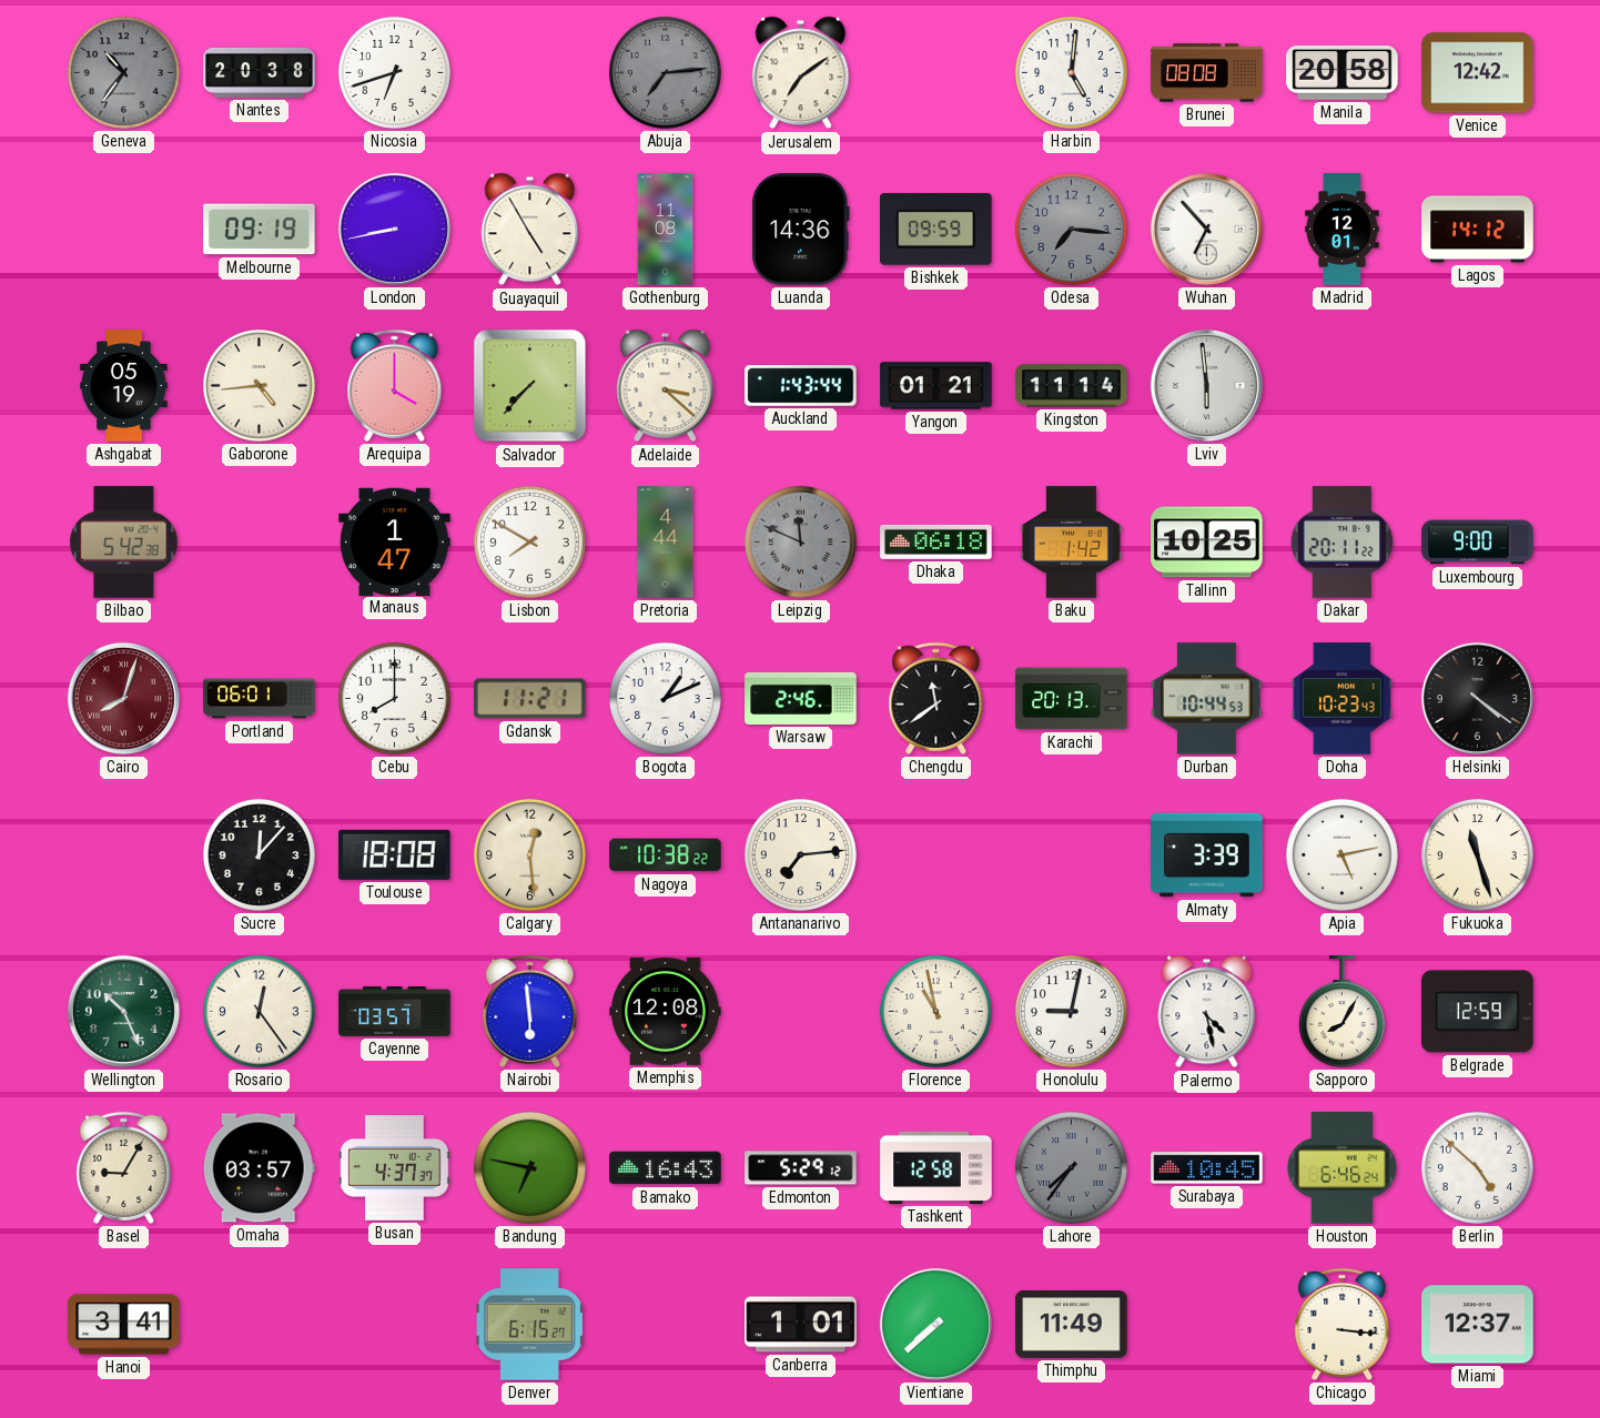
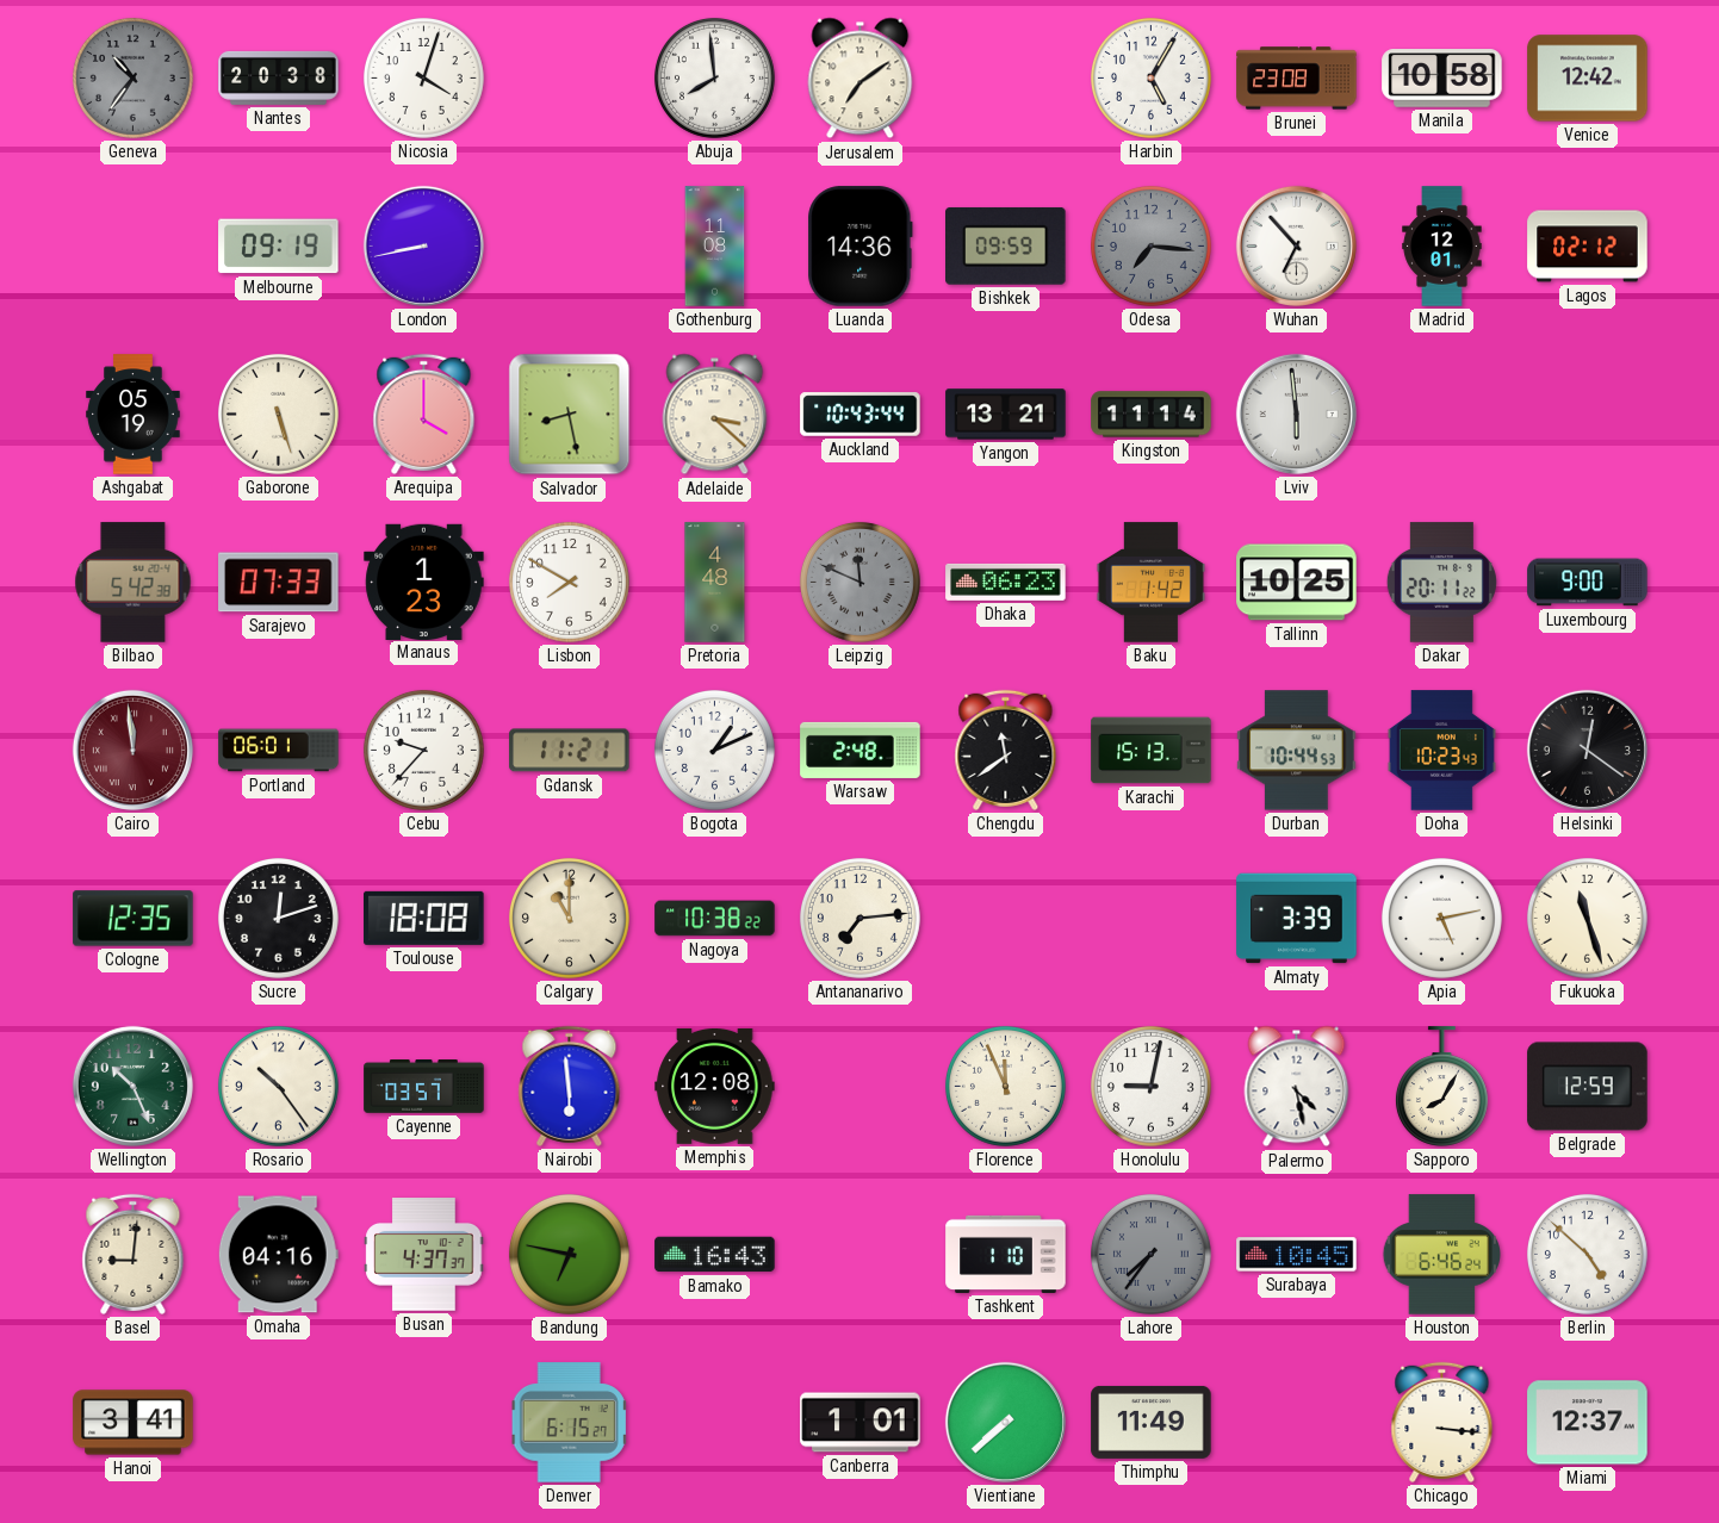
Nicosia: 6:42 -> 4:03 (423, 77)
Abuja: 7:14 -> 7:59 (714, 77)
Abuja dial: grey -> white (714, 77)
Harbin: 5:01 -> 5:05 (1150, 77)
Brunei: 08:08 -> 23:08 (1297, 79)
Manila: 20:58 -> 10:58 (1442, 79)
Guayaquil: 4:55 -> none (530, 230)
Lagos: 14:12 -> 02:12 (1588, 247)
Gaborone: 4:44 -> 5:27 (278, 414)
Salvador: 7:37 -> 8:28 (570, 415)
Auckland: 1:43 -> 10:43 (861, 415)
Yangon: 01:21 -> 13:21 (1006, 415)
Sarajevo: none -> 07:33 (279, 583)
Manaus: 1:47 -> 1:23 (424, 582)
Pretoria: 4:44 -> 4:48 (715, 583)
Dhaka: 06:18 -> 06:23 (1006, 582)
Cairo: 8:03 -> 11:59 (132, 750)
Cebu: 8:00 -> 9:37 (423, 750)
Warsaw: 2:46 -> 2:48 (861, 750)
Karachi: 20:13 -> 15:13 (1152, 751)
Helsinki: 4:21 -> 12:21 (1587, 750)
Cologne: none -> 12:35 (134, 919)
Sucre: 12:07 -> 12:12 (278, 918)
Calgary: 12:29 -> 11:00 (569, 918)
Rosario: 12:24 -> 10:24 (278, 1086)
Florence: 10:58 -> 11:56 (1005, 1086)
Basel: 9:05 -> 9:01 (134, 1254)
Omaha: 03:57 -> 04:16 (278, 1255)
Edmonton: 5:29 -> none (801, 1168)
Tashkent: 12:58 -> 1:10 (1006, 1254)
